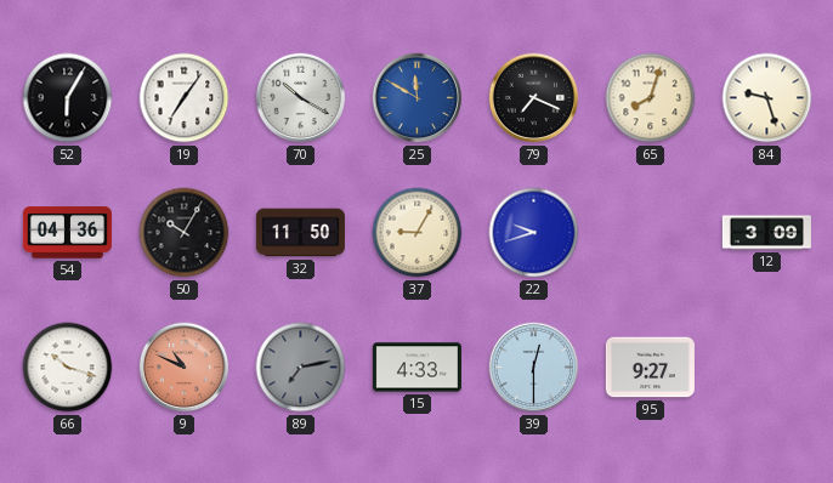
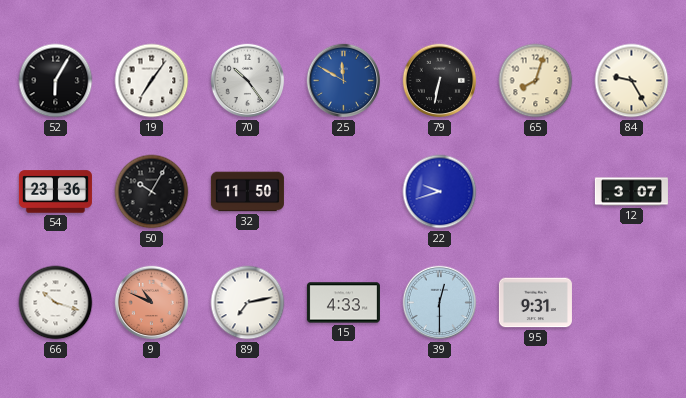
70: 10:20 -> 10:24 (248, 81)
79: 7:19 -> 6:32 (440, 81)
84: 9:27 -> 9:25 (632, 81)
54: 04:36 -> 23:36 (55, 192)
37: 9:05 -> none (418, 233)
12: 3:09 -> 3:07 (631, 192)
89 dial: grey -> white (248, 303)
95: 9:27 -> 9:31 (535, 303)
